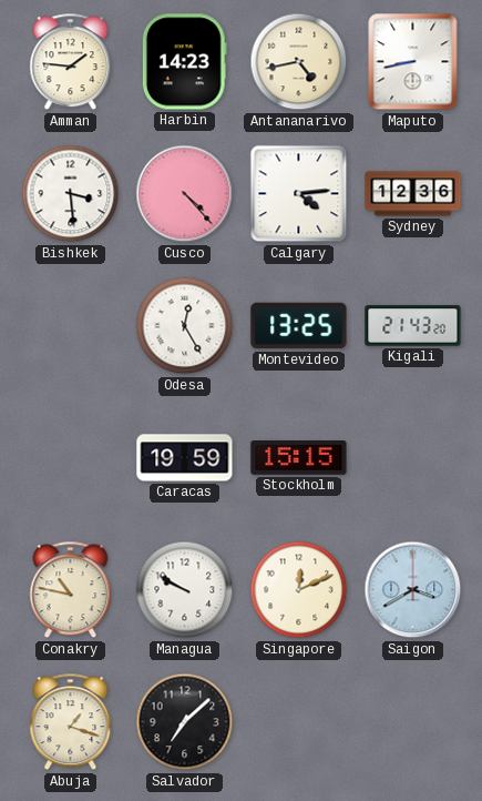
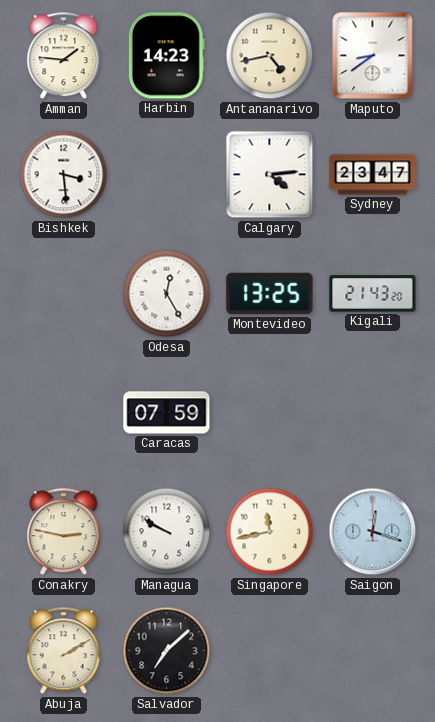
Maputo: 8:43 -> 8:39 (373, 56)
Cusco: 4:23 -> none (185, 194)
Sydney: 12:36 -> 23:47 (373, 175)
Caracas: 19:59 -> 07:59 (167, 413)
Stockholm: 15:15 -> none (299, 458)
Conakry: 10:47 -> 2:47 (64, 532)
Singapore: 12:11 -> 11:43 (270, 532)
Saigon: 3:40 -> 12:18 (373, 532)
Abuja: 1:18 -> 2:10 (64, 651)
